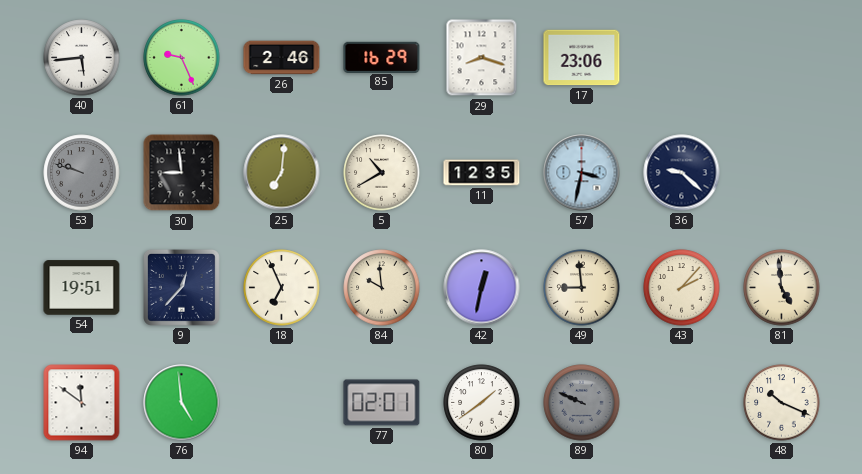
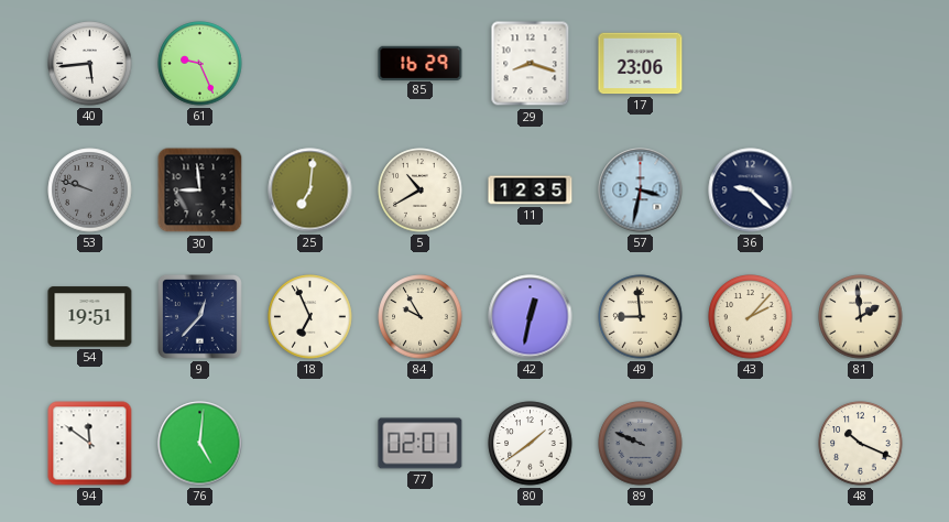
26: 2:46 -> none (282, 58)
84: 9:59 -> 9:55 (421, 317)
81: 4:59 -> 1:59 (861, 317)
76: 4:59 -> 5:01 (200, 444)
